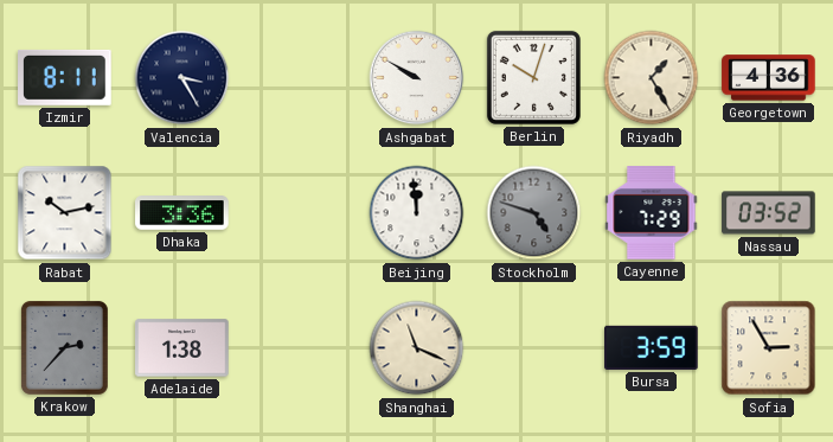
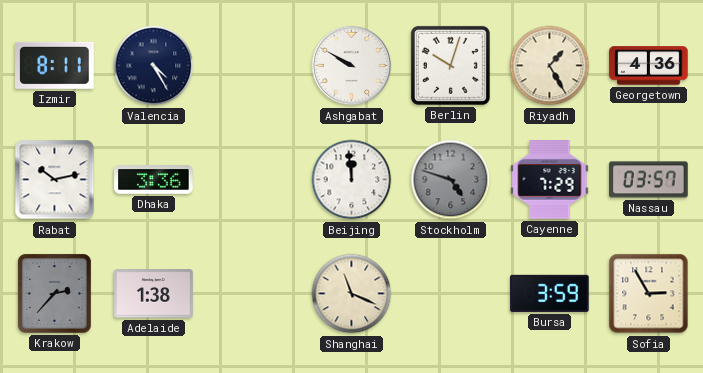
Valencia: 3:25 -> 4:25 (154, 66)
Nassau: 03:52 -> 03:57 (649, 180)
